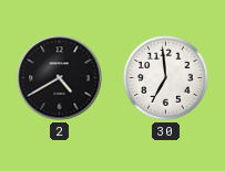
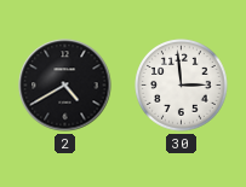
30: 6:59 -> 2:59 (182, 86)
